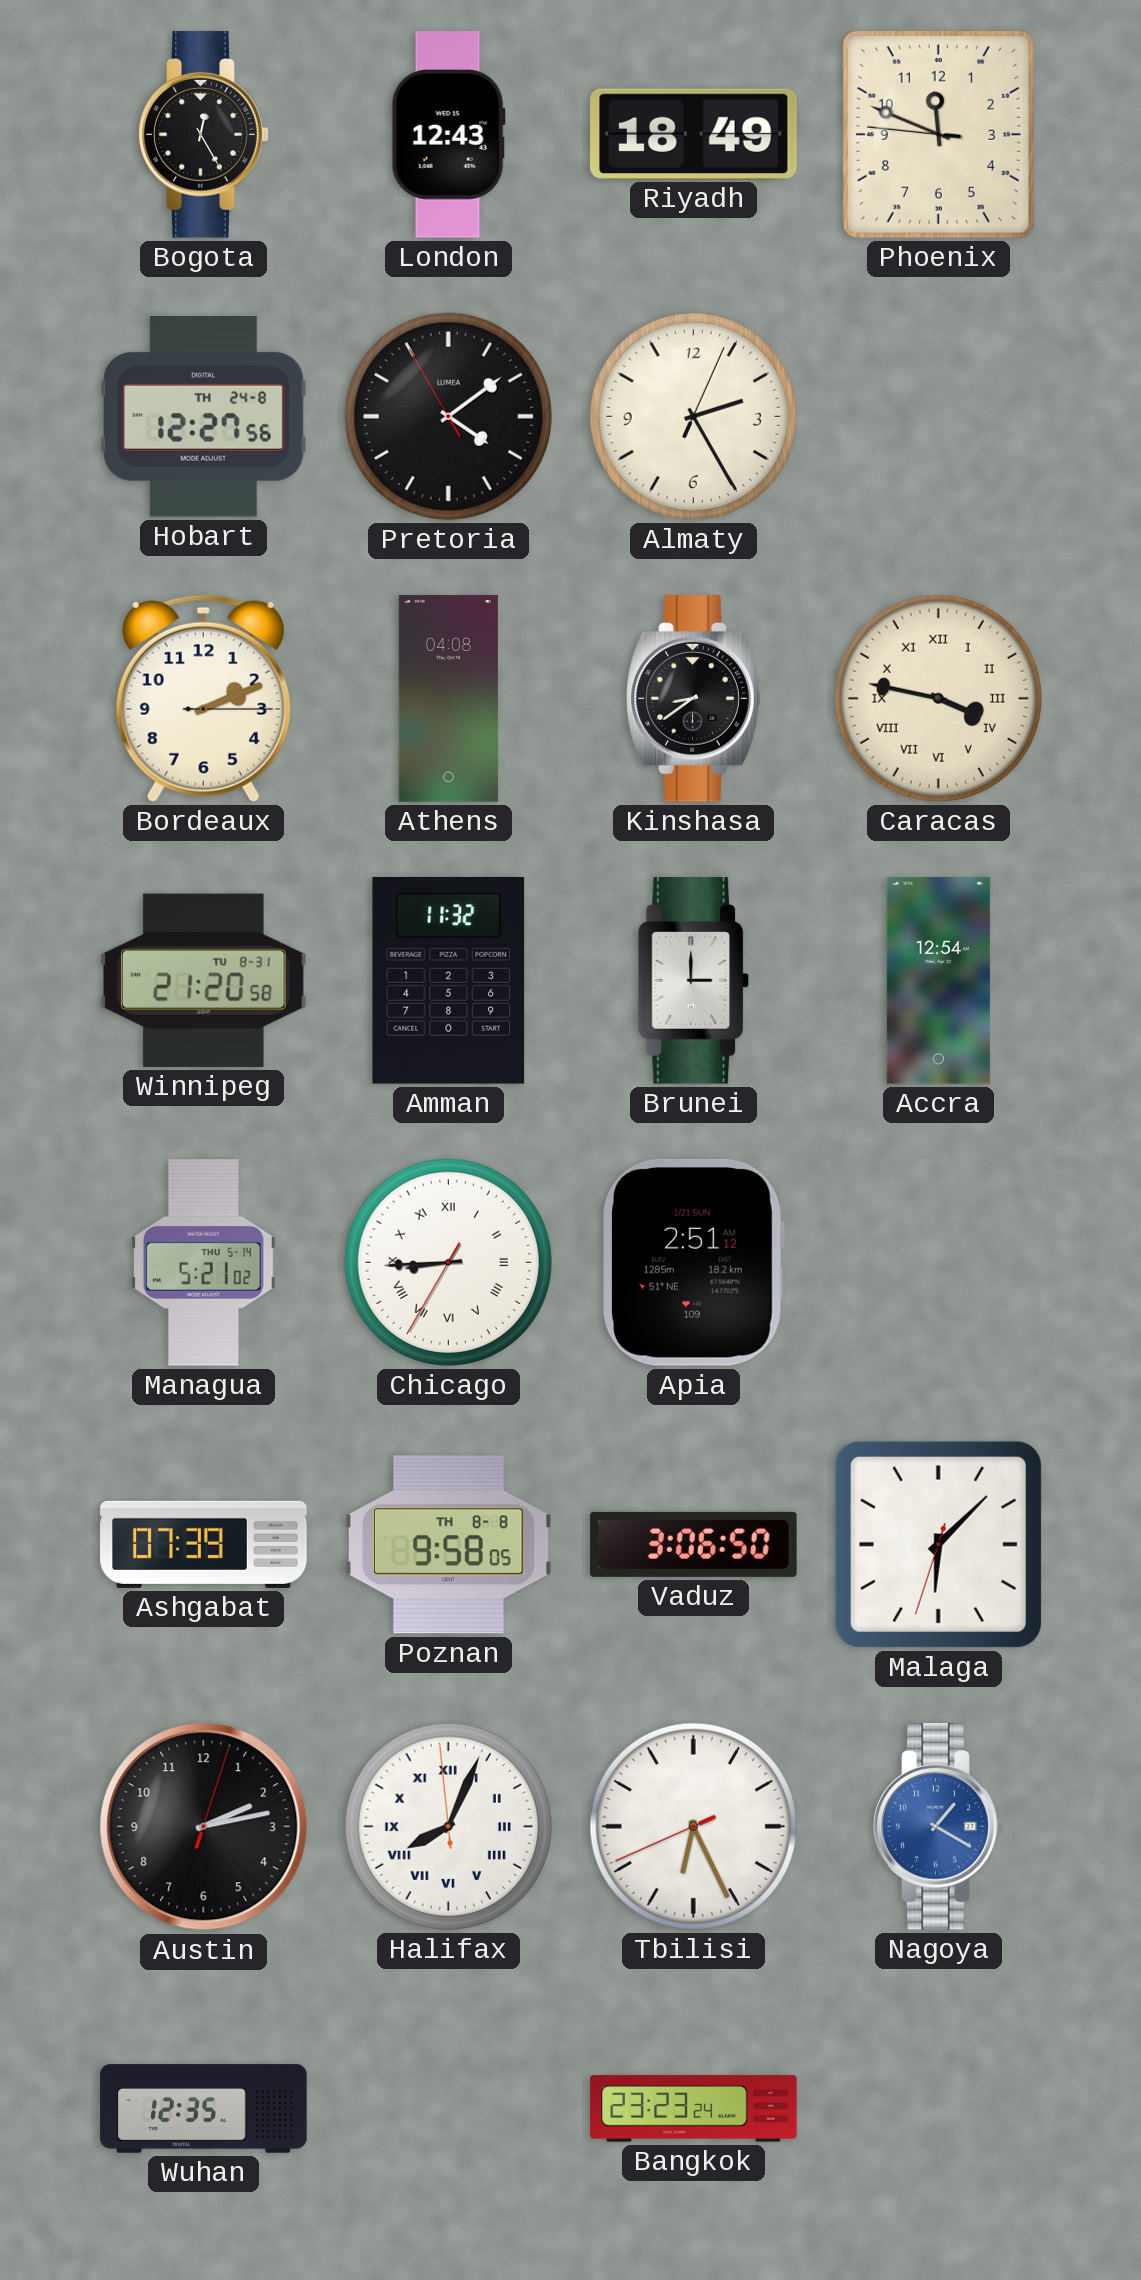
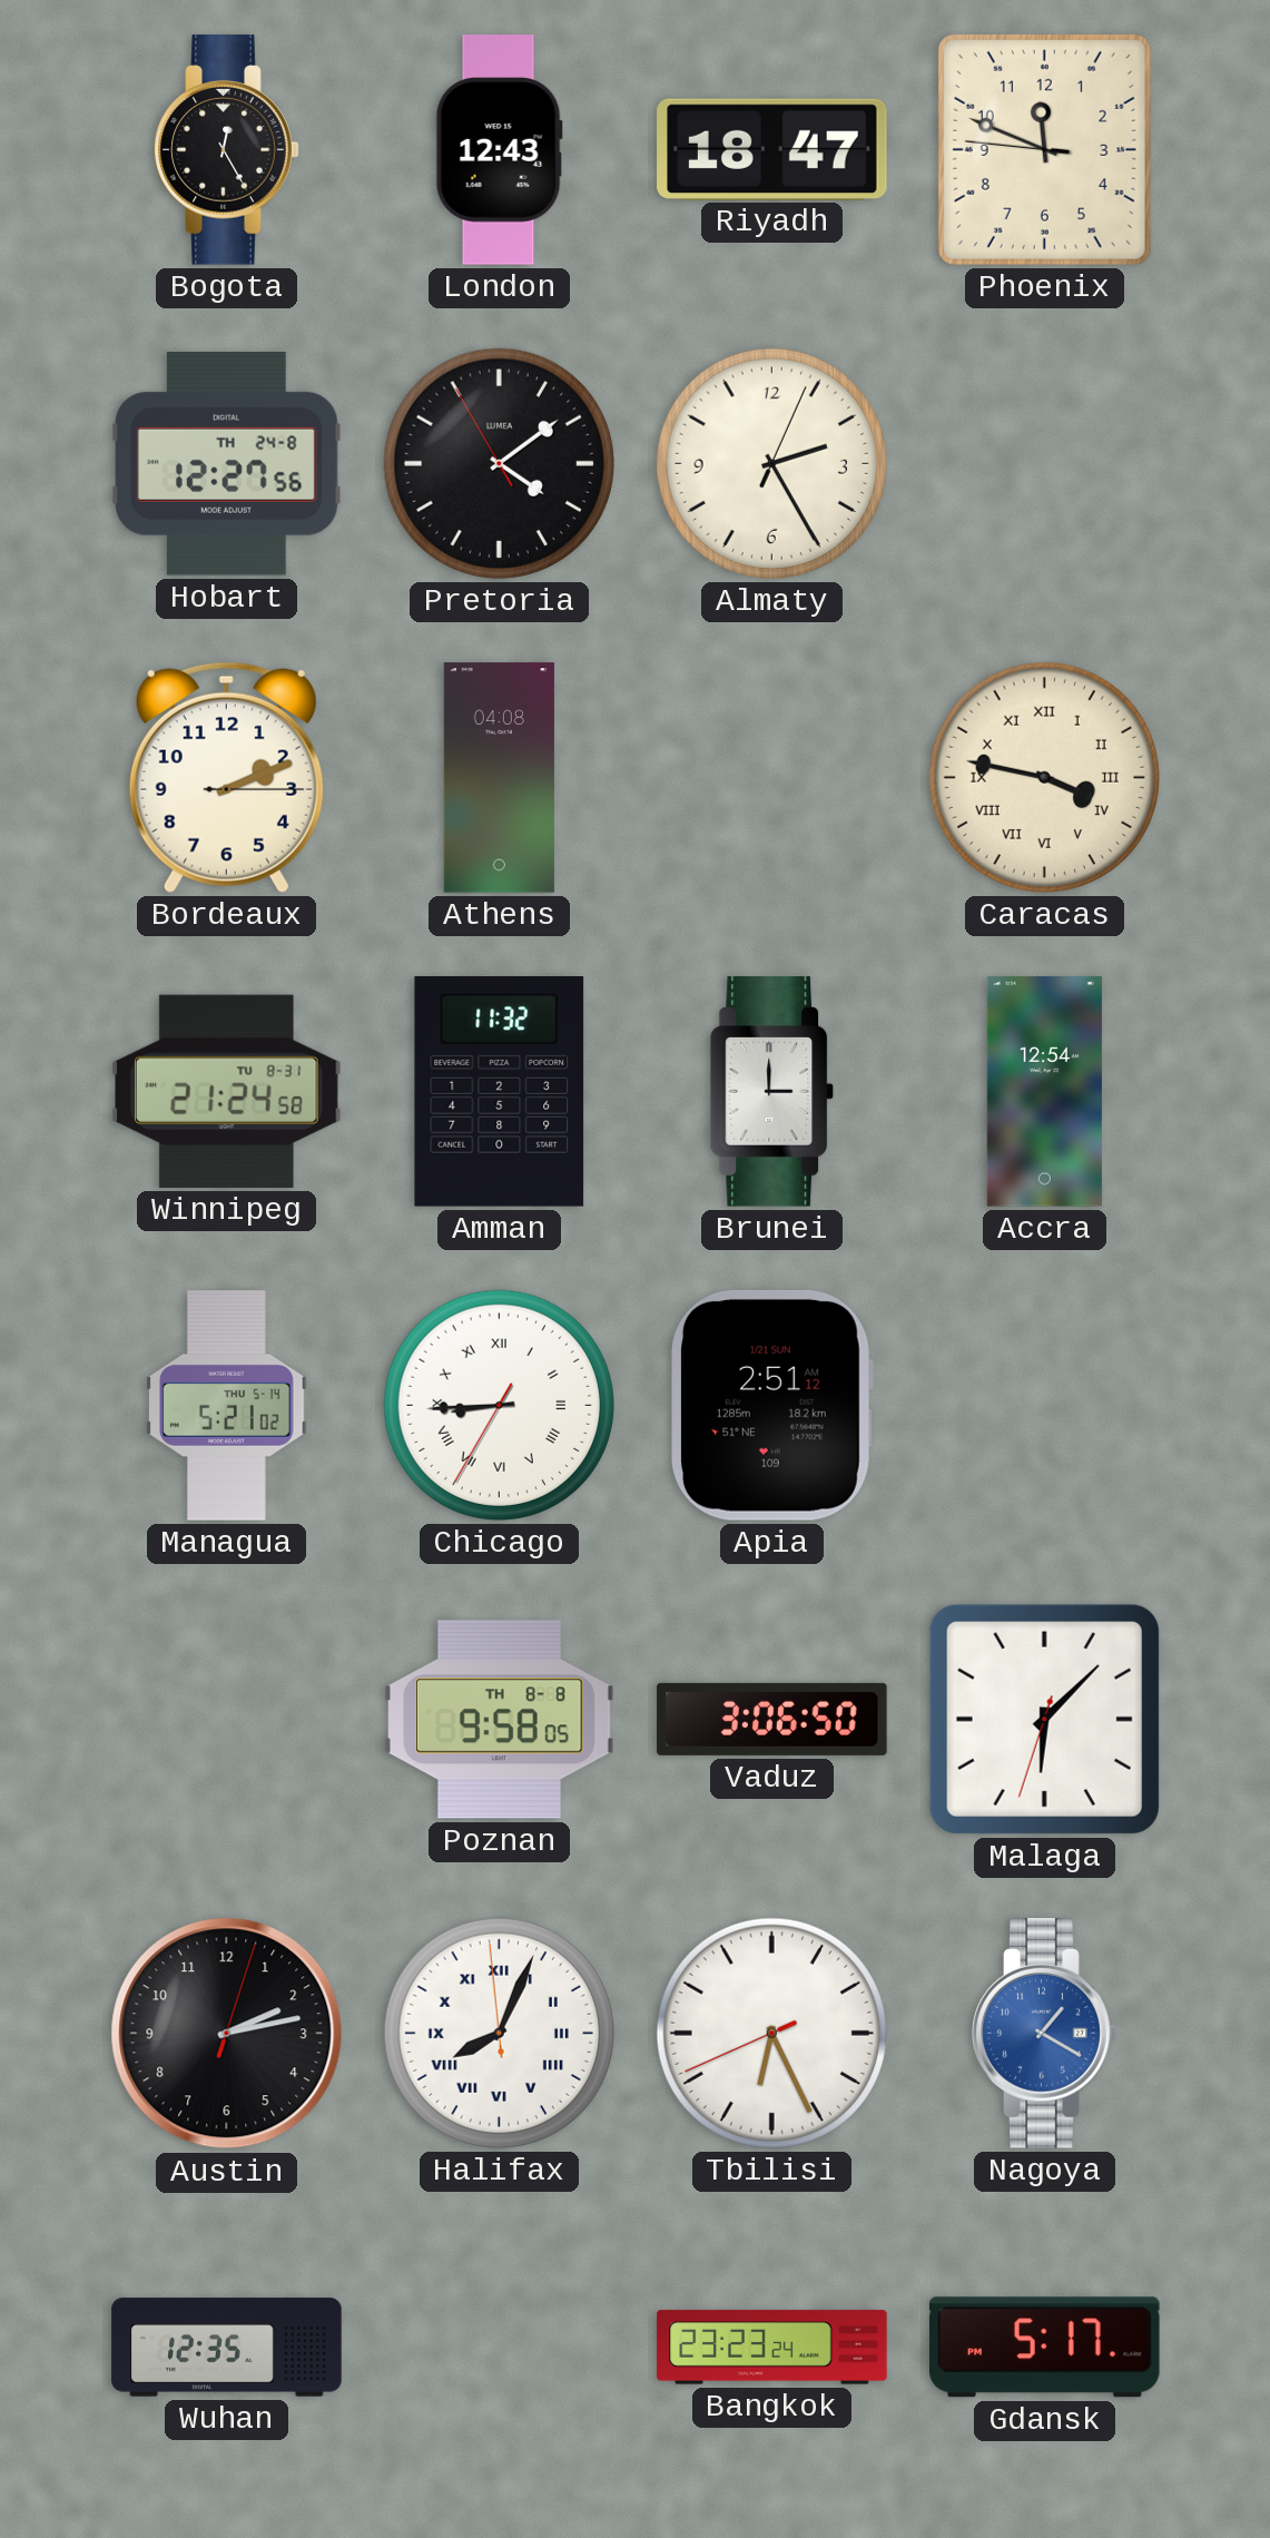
Riyadh: 18:49 -> 18:47 (772, 149)
Kinshasa: 8:39 -> none (694, 699)
Winnipeg: 21:20 -> 21:24 (227, 1091)
Ashgabat: 07:39 -> none (204, 1544)
Gdansk: none -> 5:17 (1044, 2348)
